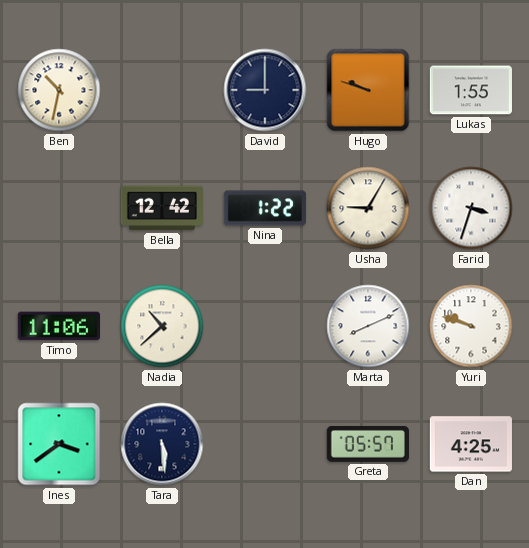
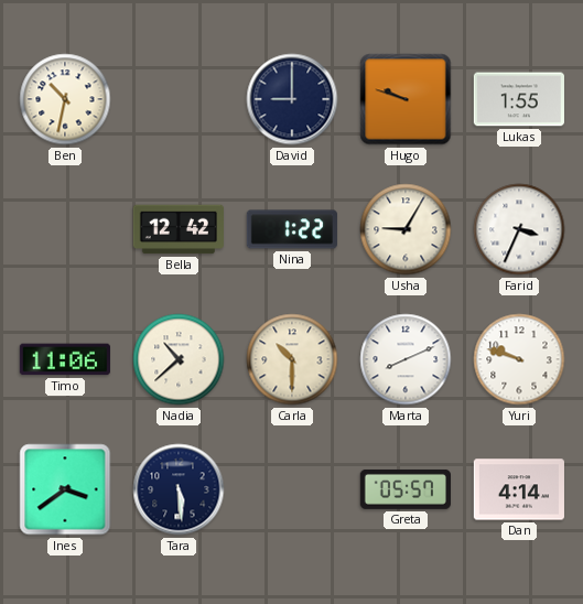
Farid: 3:33 -> 3:34 (519, 229)
Carla: none -> 10:30 (292, 359)
Dan: 4:25 -> 4:14 (519, 489)
